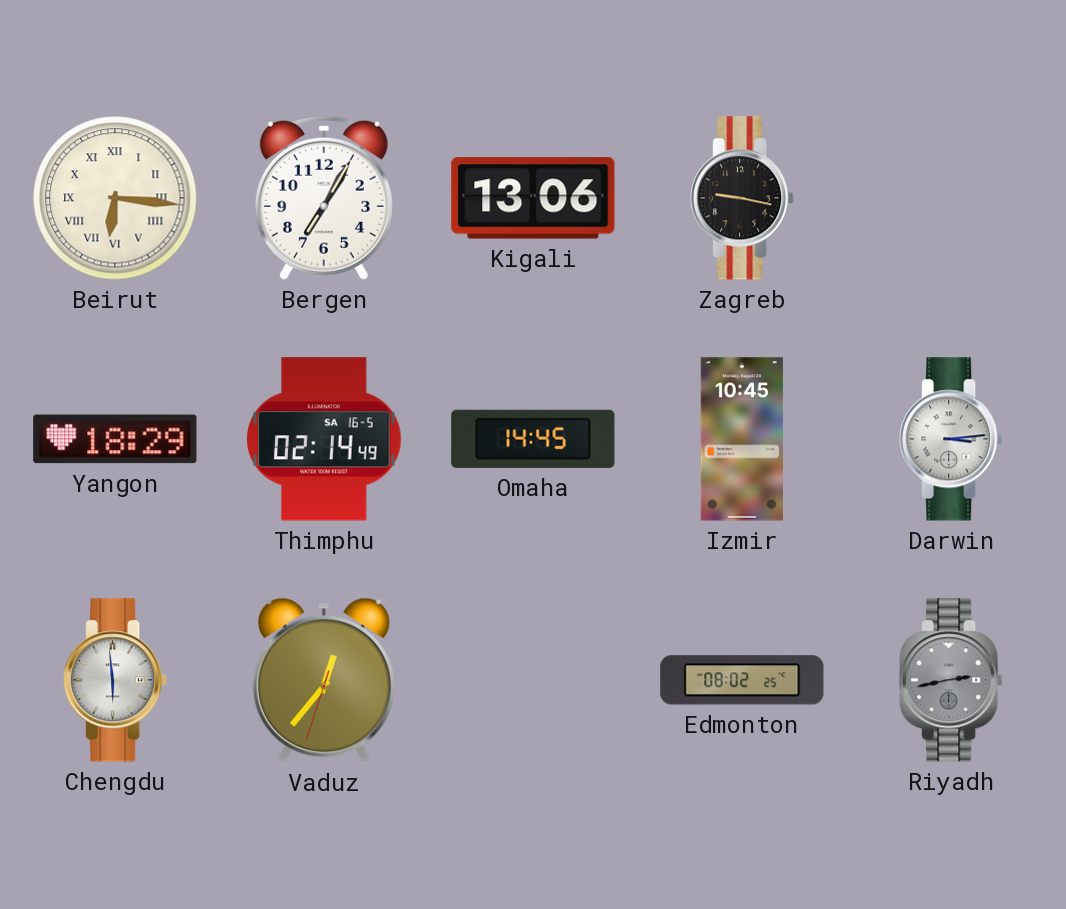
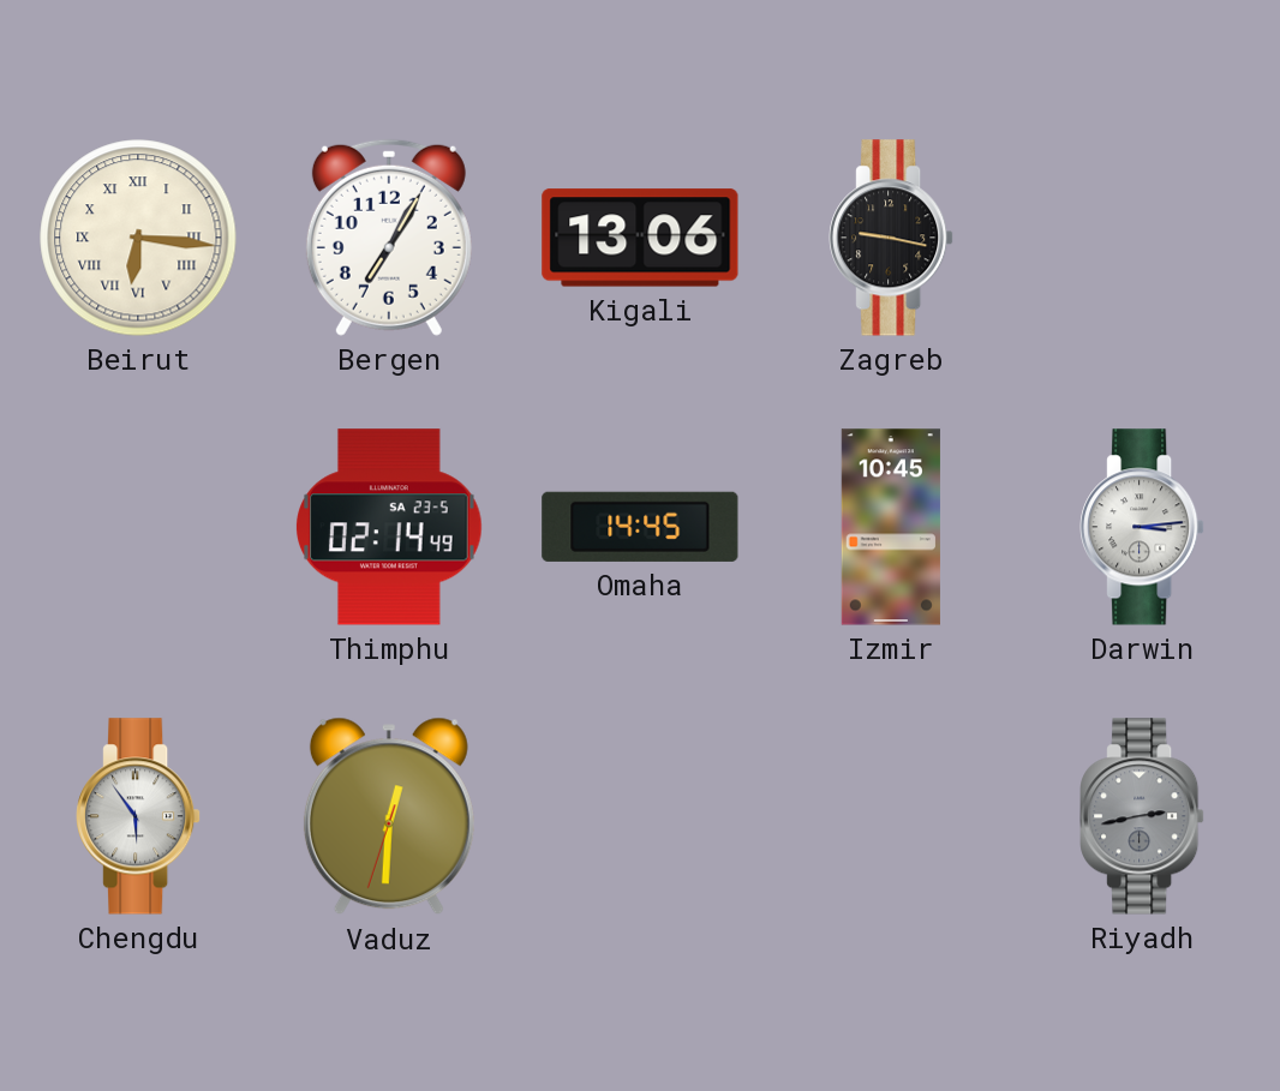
Yangon: 18:29 -> none (115, 439)
Thimphu date: SA 16-5 -> SA 23-5 (389, 527)
Chengdu: 5:59 -> 5:54 (138, 816)
Vaduz: 12:36 -> 12:30 (389, 816)
Edmonton: 08:02 -> none (742, 680)
